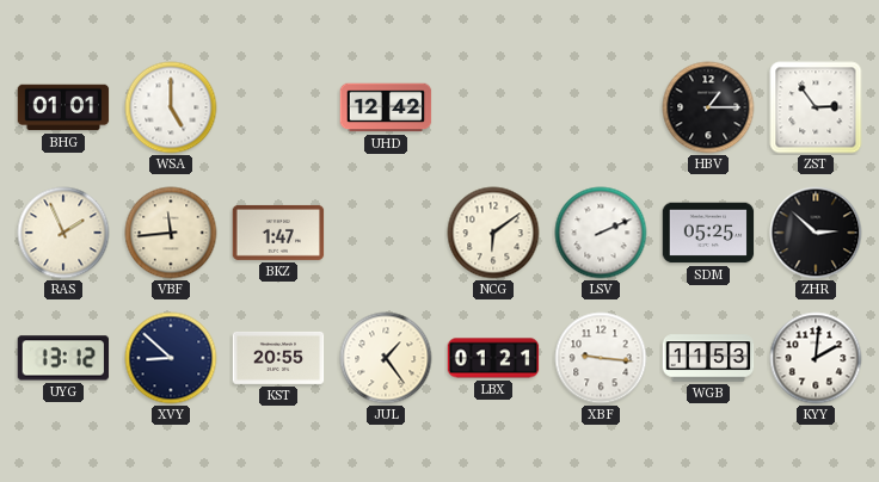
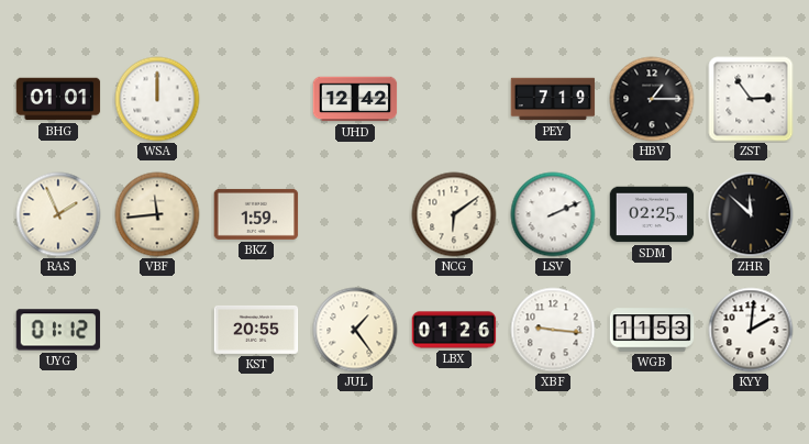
WSA: 5:00 -> 12:00 (157, 99)
PEY: none -> 7:19 (553, 99)
BKZ: 1:47 -> 1:59 (256, 214)
SDM: 05:25 -> 02:25 (652, 214)
ZHR: 2:52 -> 11:52 (751, 214)
UYG: 13:12 -> 01:12 (58, 330)
XVY: 8:52 -> none (171, 358)
LBX: 01:21 -> 01:26 (454, 330)
